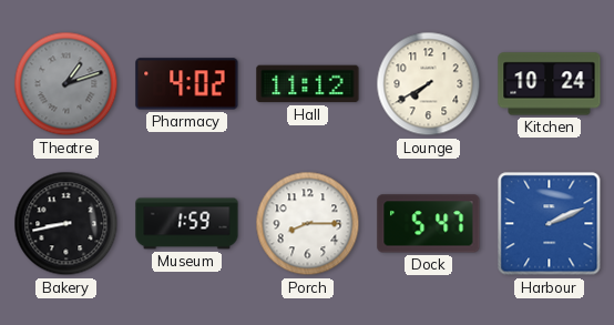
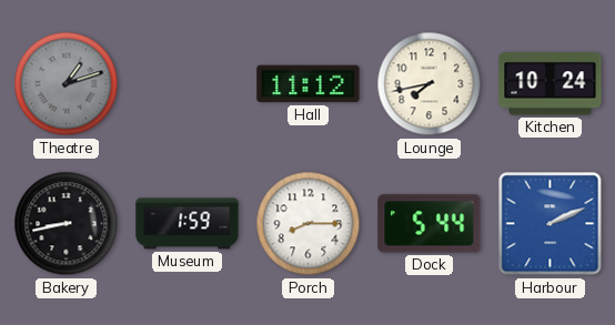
Pharmacy: 4:02 -> none (187, 84)
Lounge: 7:40 -> 7:43 (430, 84)
Dock: 5:47 -> 5:44 (430, 224)
